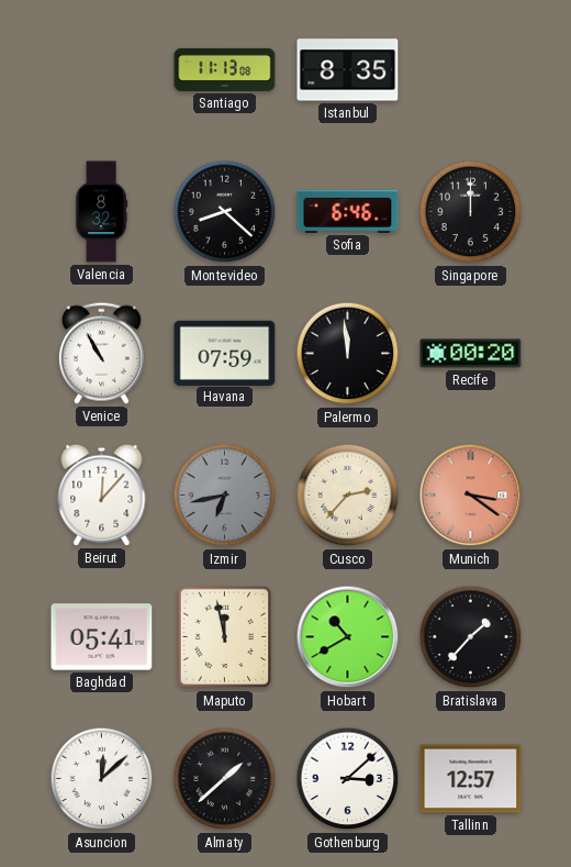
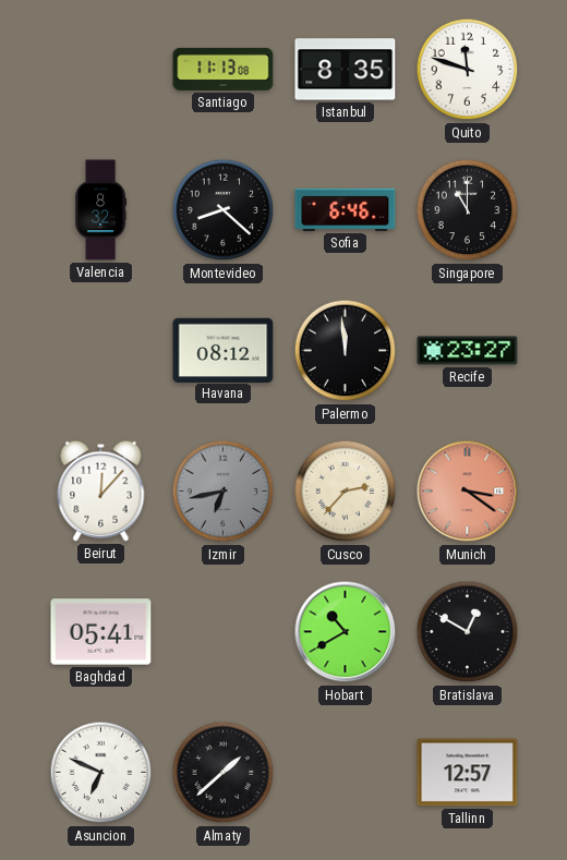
Quito: none -> 11:48 (468, 70)
Singapore: 12:00 -> 11:00 (468, 210)
Venice: 10:55 -> none (101, 353)
Havana: 07:59 -> 08:12 (224, 350)
Recife: 00:20 -> 23:27 (468, 351)
Maputo: 11:58 -> none (225, 637)
Bratislava: 1:37 -> 12:50 (468, 632)
Asuncion: 12:08 -> 6:49 (101, 773)
Gothenburg: 3:08 -> none (348, 779)
